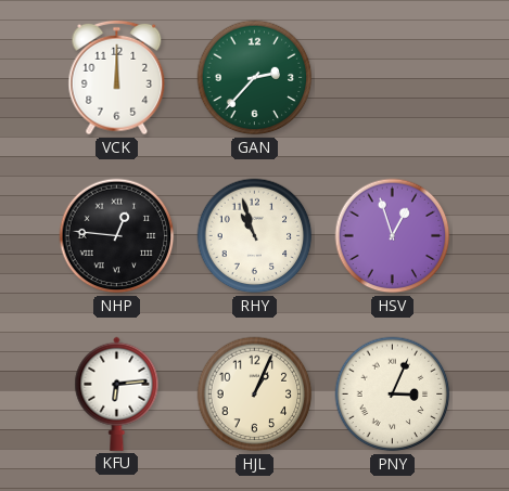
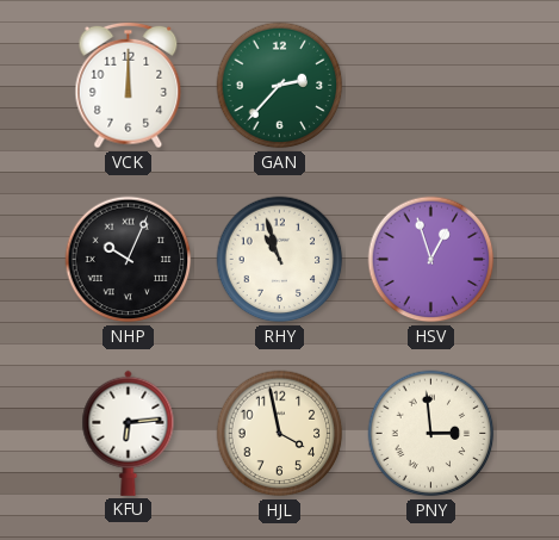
NHP: 12:46 -> 10:04 (129, 260)
HJL: 1:04 -> 3:58 (280, 434)
PNY: 3:04 -> 2:59 (431, 434)
